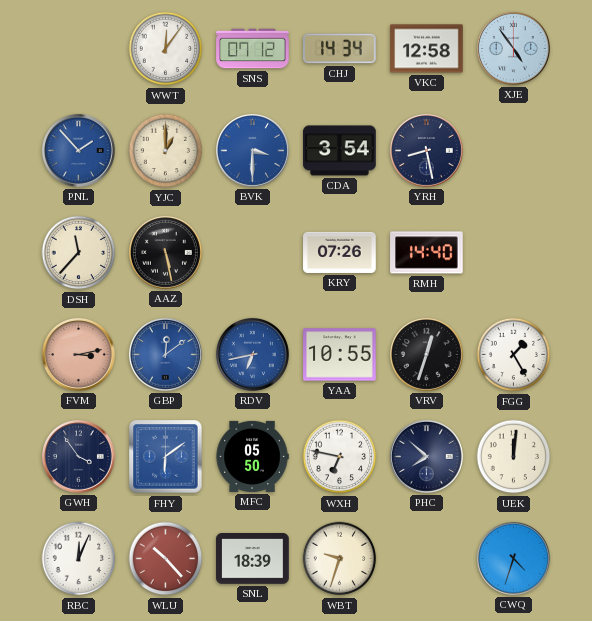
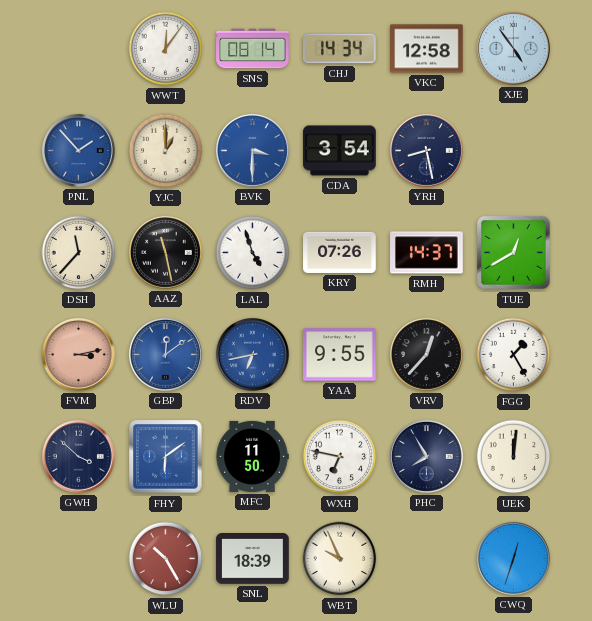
SNS: 07:12 -> 08:14 (253, 49)
AAZ: 5:28 -> 11:28 (165, 252)
LAL: none -> 4:57 (253, 253)
RMH: 14:40 -> 14:37 (427, 253)
TUE: none -> 12:40 (514, 253)
YAA: 10:55 -> 9:55 (340, 355)
VRV: 12:33 -> 12:37 (426, 354)
GWH: 3:54 -> 3:52 (78, 456)
MFC: 05:50 -> 11:50 (252, 456)
PHC: 7:52 -> 7:55 (426, 456)
RBC: 12:04 -> none (79, 559)
WLU: 10:23 -> 10:25 (166, 559)
WBT: 9:33 -> 9:56 (340, 559)
CWQ: 4:33 -> 12:33 (513, 558)
